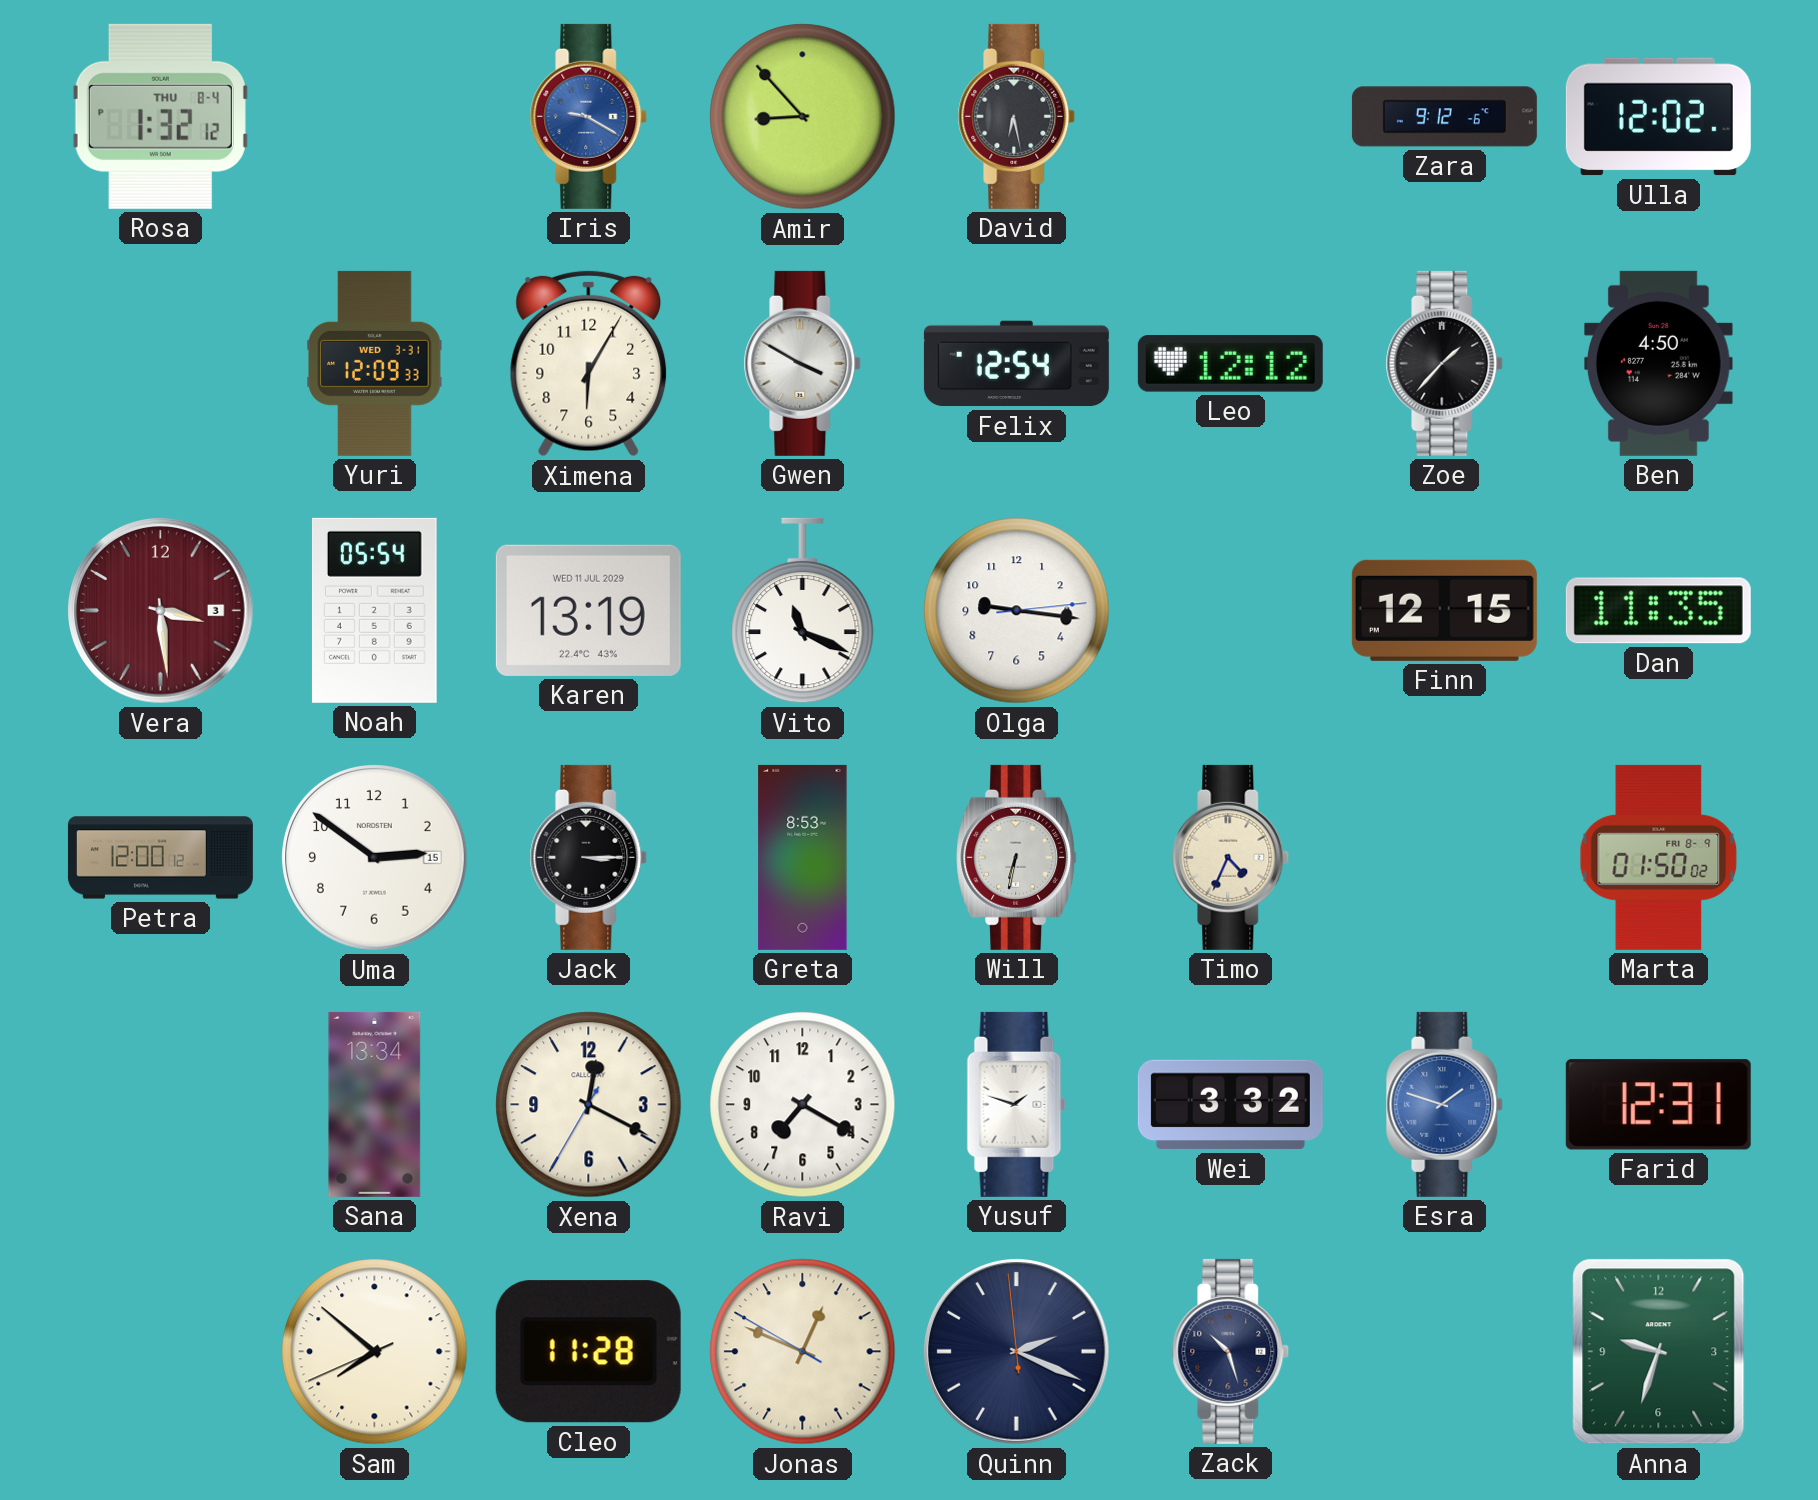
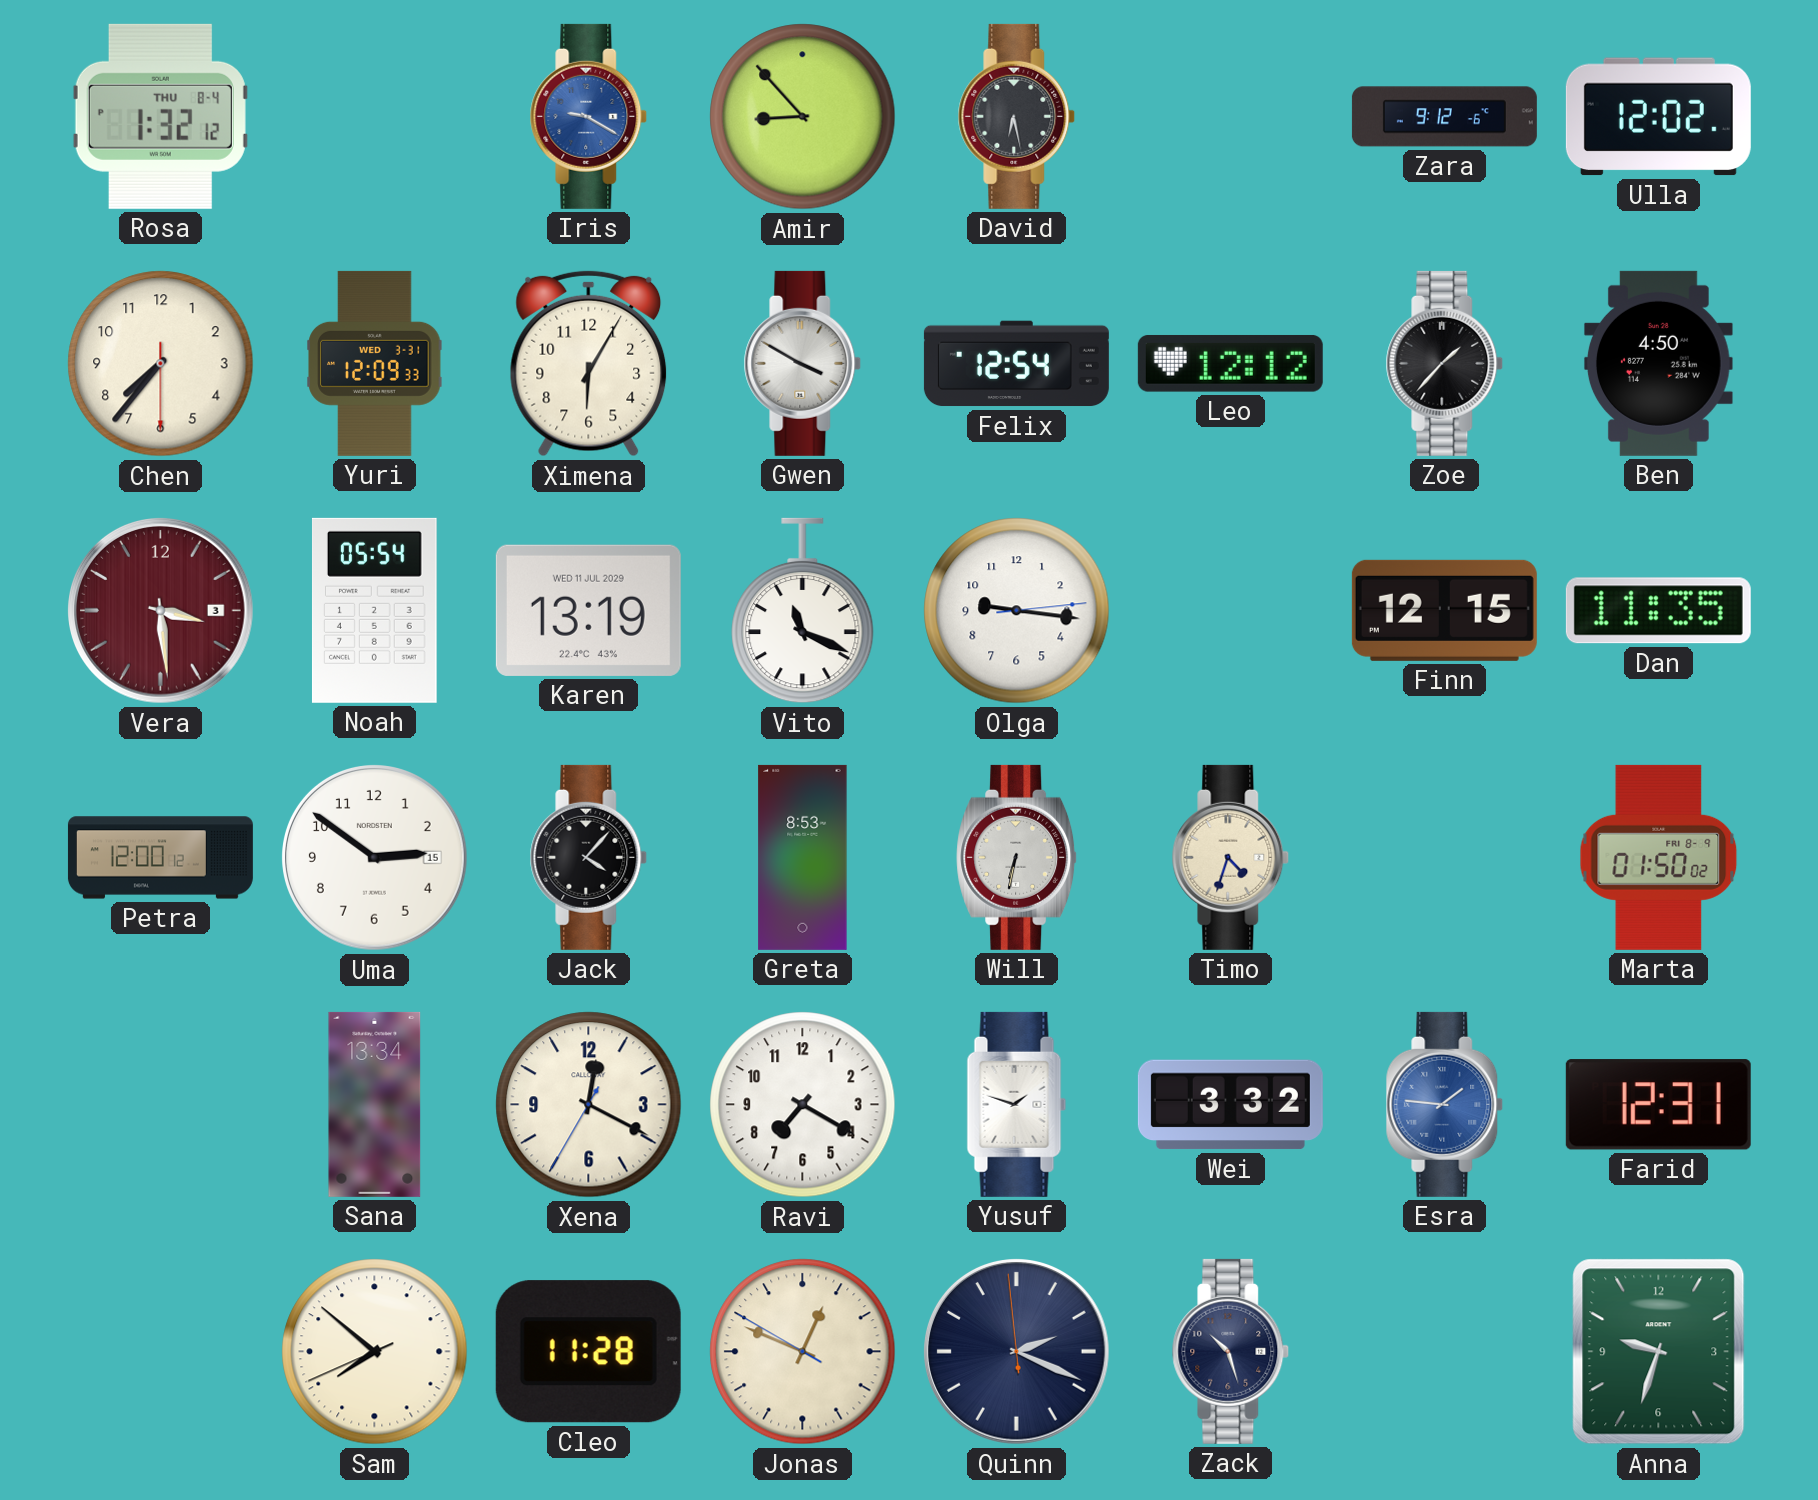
Chen: none -> 7:36 (161, 364)
Jack: 3:15 -> 4:07 (589, 857)
Timo: 4:34 -> 4:33 (1231, 857)
Esra: 1:48 -> 1:46 (1445, 1104)
